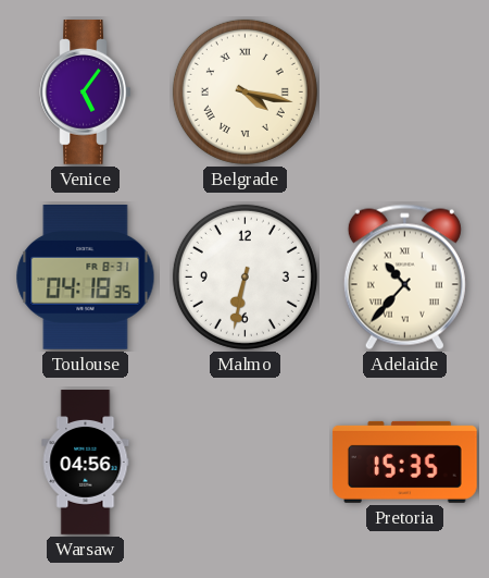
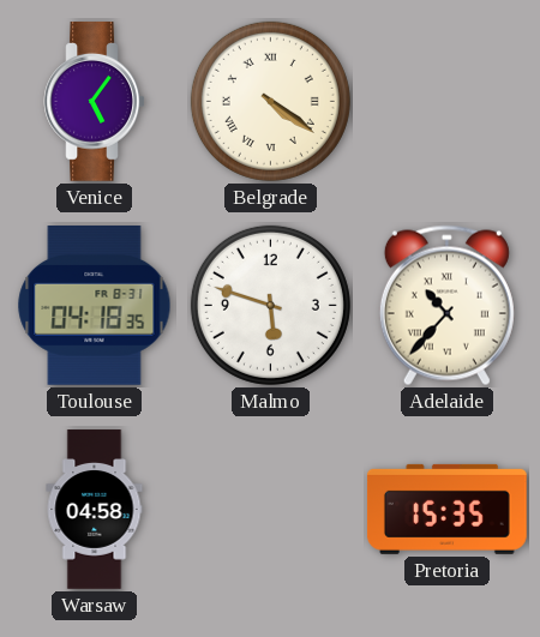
Belgrade: 4:17 -> 4:21 (270, 101)
Malmo: 6:32 -> 5:48 (270, 305)
Warsaw: 04:56 -> 04:58 (95, 510)
